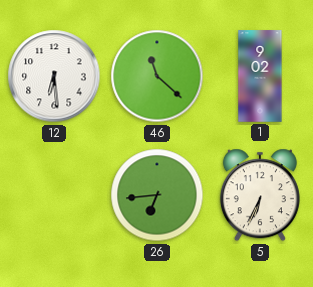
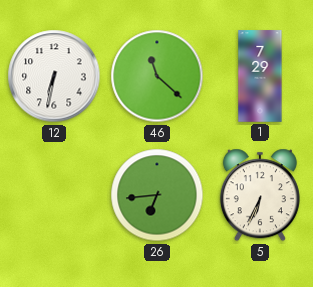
12: 6:29 -> 6:32 (54, 76)
1: 9:02 -> 7:29 (260, 76)
